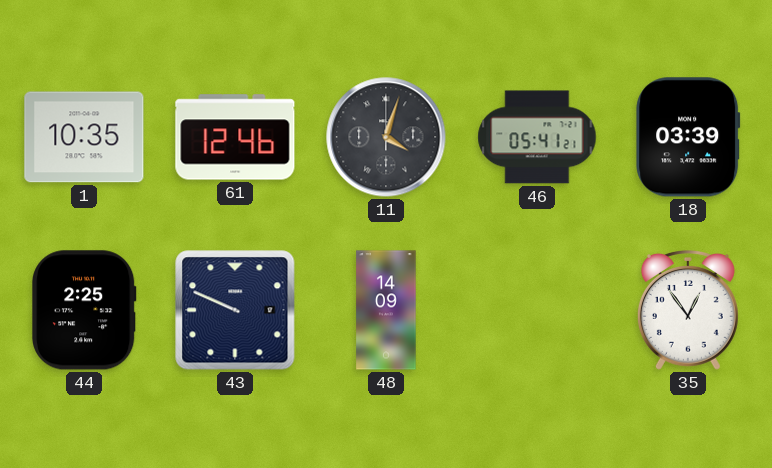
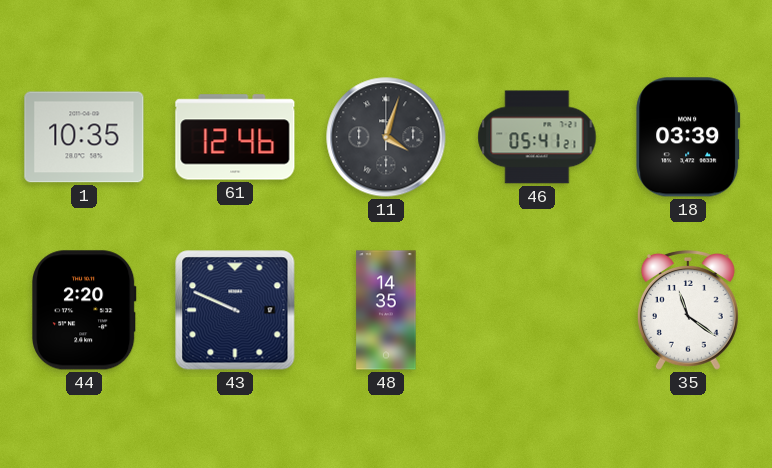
44: 2:25 -> 2:20 (85, 310)
48: 14:09 -> 14:35 (386, 310)
35: 12:54 -> 11:21 (688, 311)
